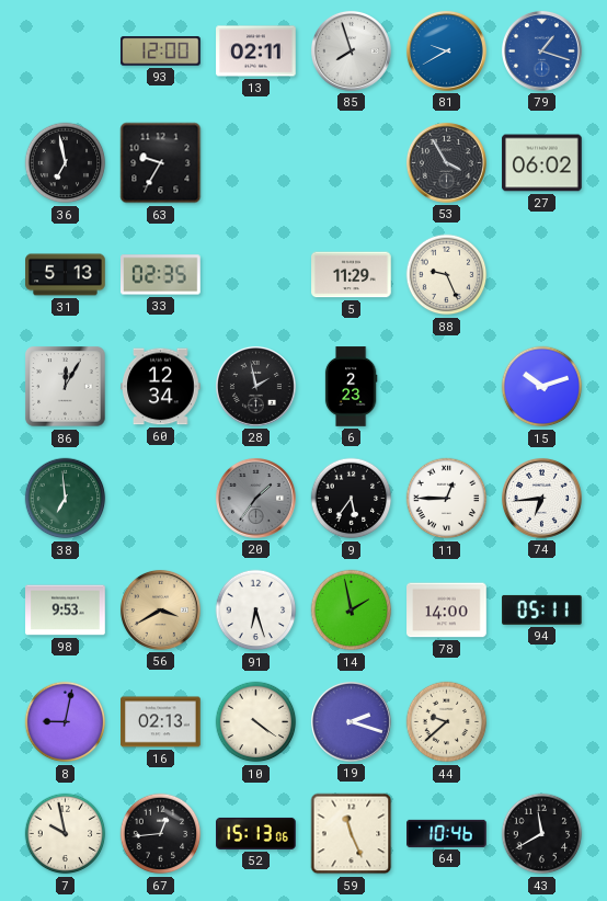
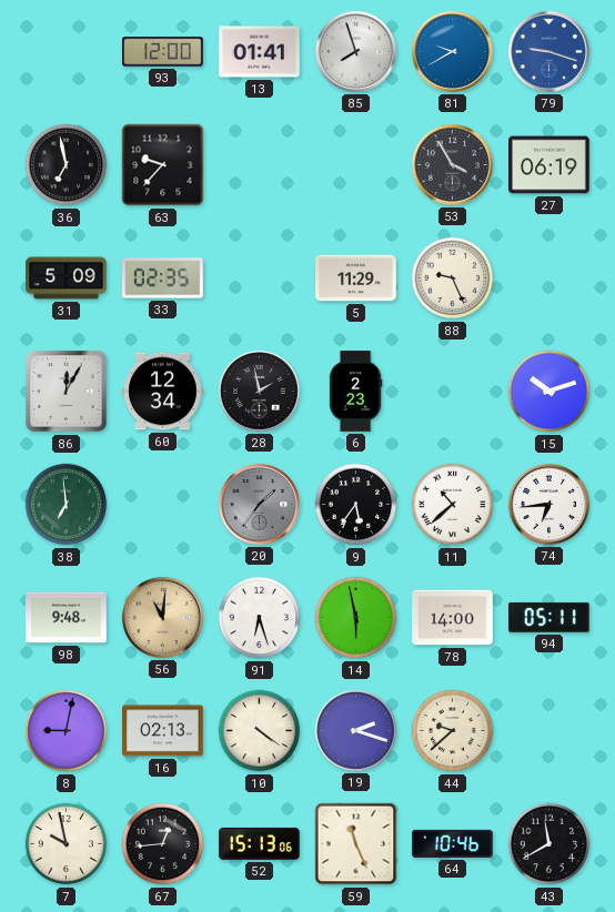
13: 02:11 -> 01:41 (260, 52)
79: 1:18 -> 9:18 (548, 51)
63: 9:35 -> 9:37 (163, 165)
27: 06:02 -> 06:19 (550, 165)
31: 5:13 -> 5:09 (67, 278)
11: 12:45 -> 10:38 (453, 505)
98: 9:53 -> 9:48 (67, 618)
56: 3:40 -> 11:01 (162, 617)
14: 1:58 -> 5:58 (356, 618)
